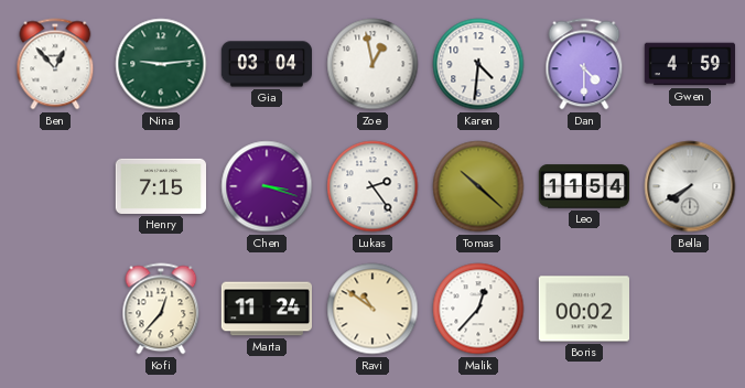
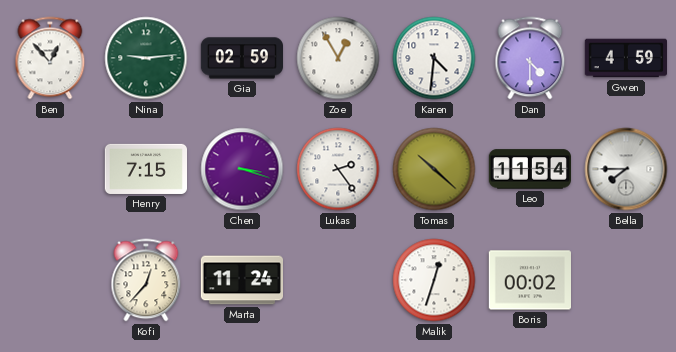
Gia: 03:04 -> 02:59 (241, 58)
Zoe: 12:58 -> 12:55 (338, 58)
Bella: 7:40 -> 7:45 (626, 169)
Ravi: 10:51 -> none (372, 309)
Malik: 12:37 -> 12:33 (434, 280)
